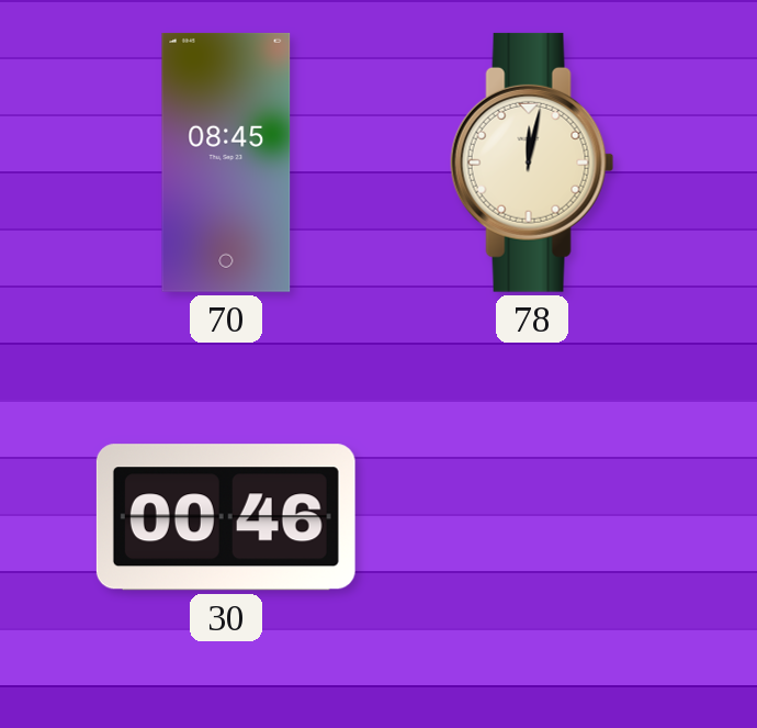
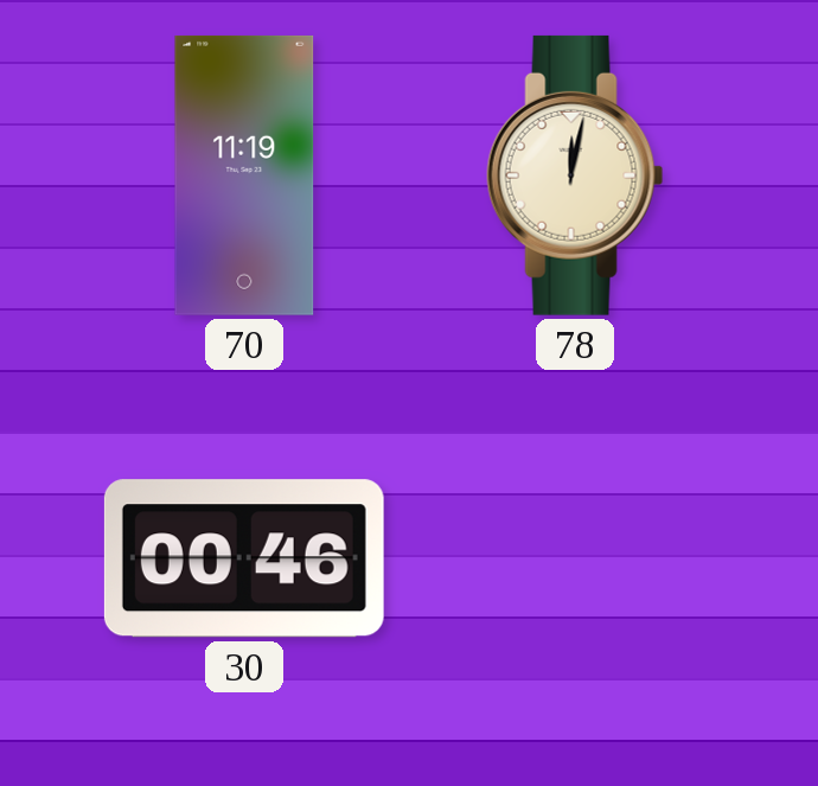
70: 08:45 -> 11:19 (244, 175)
